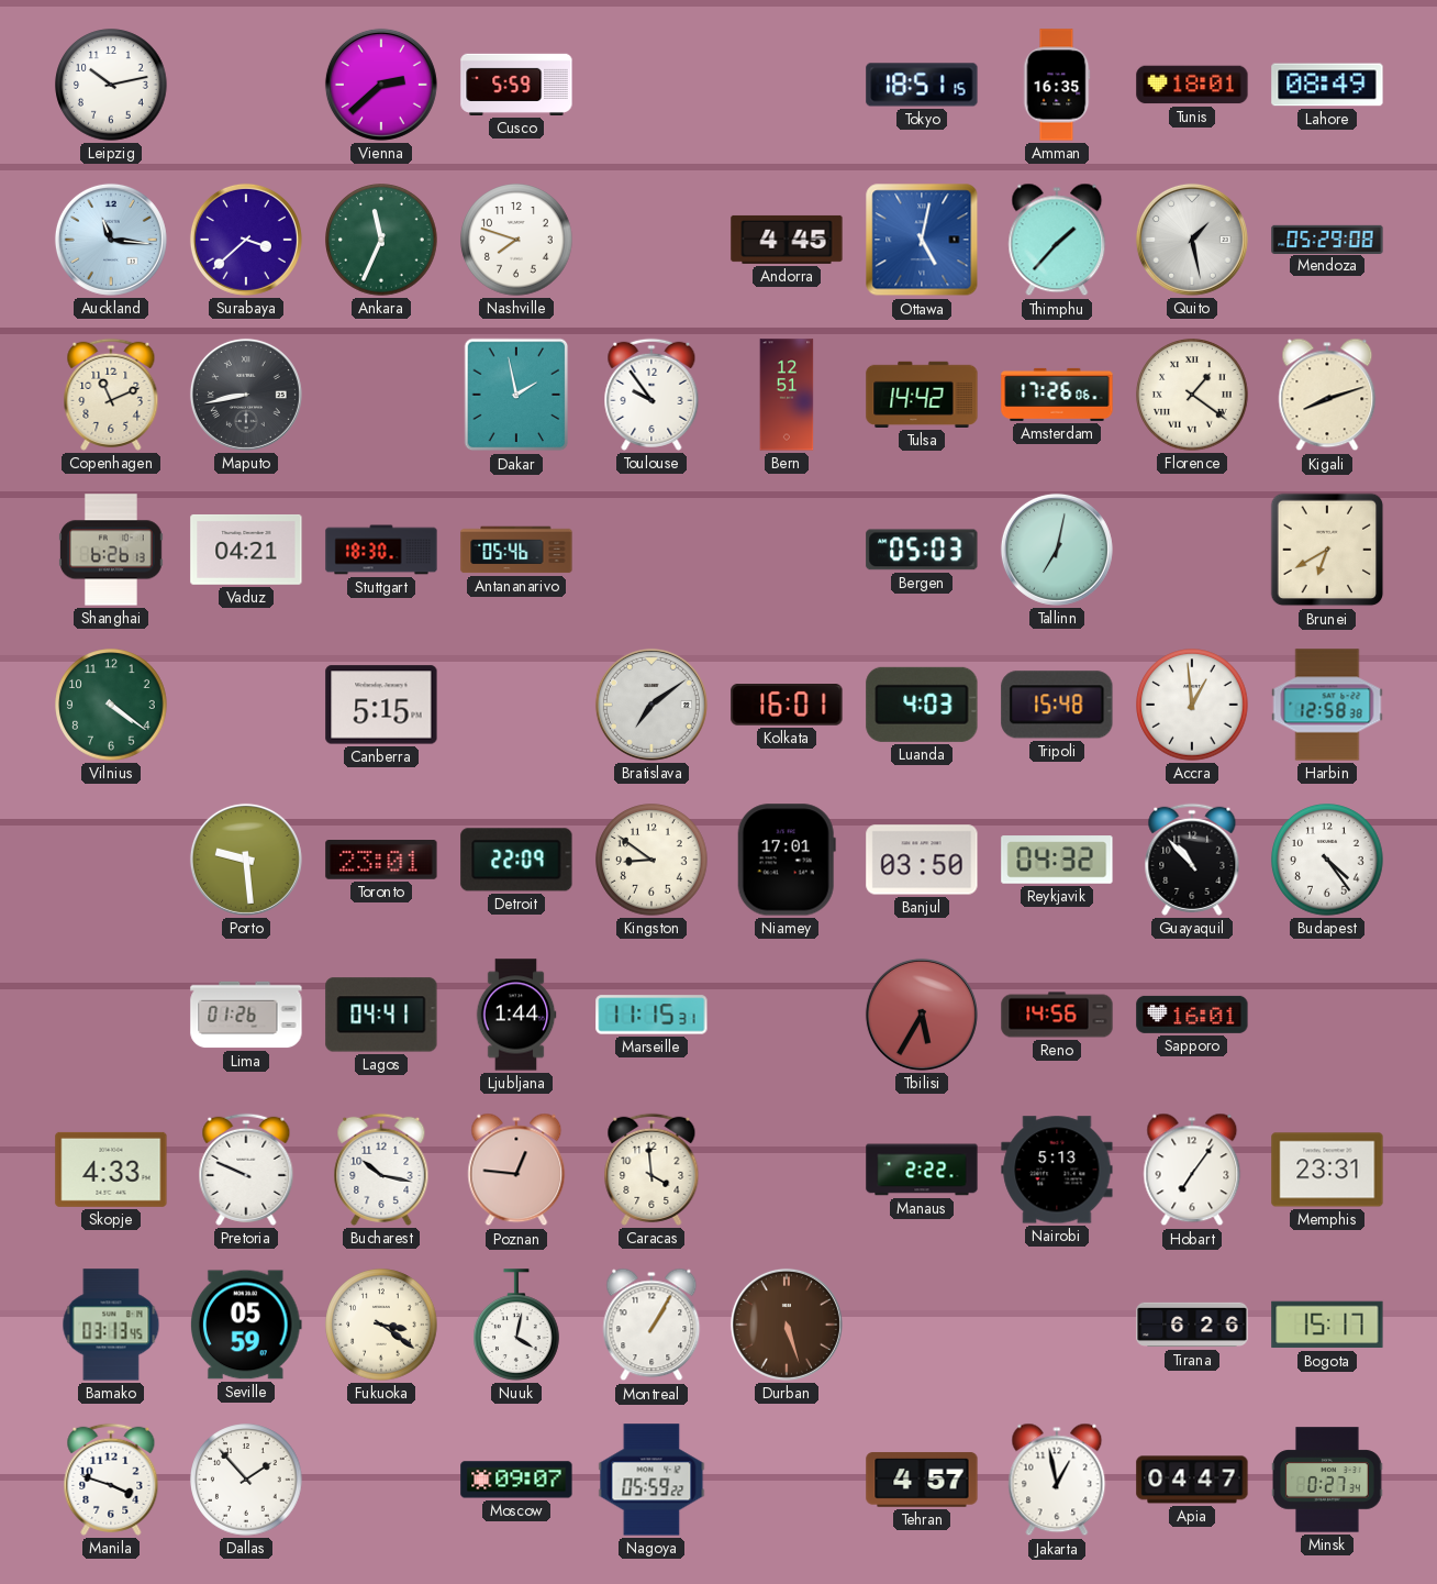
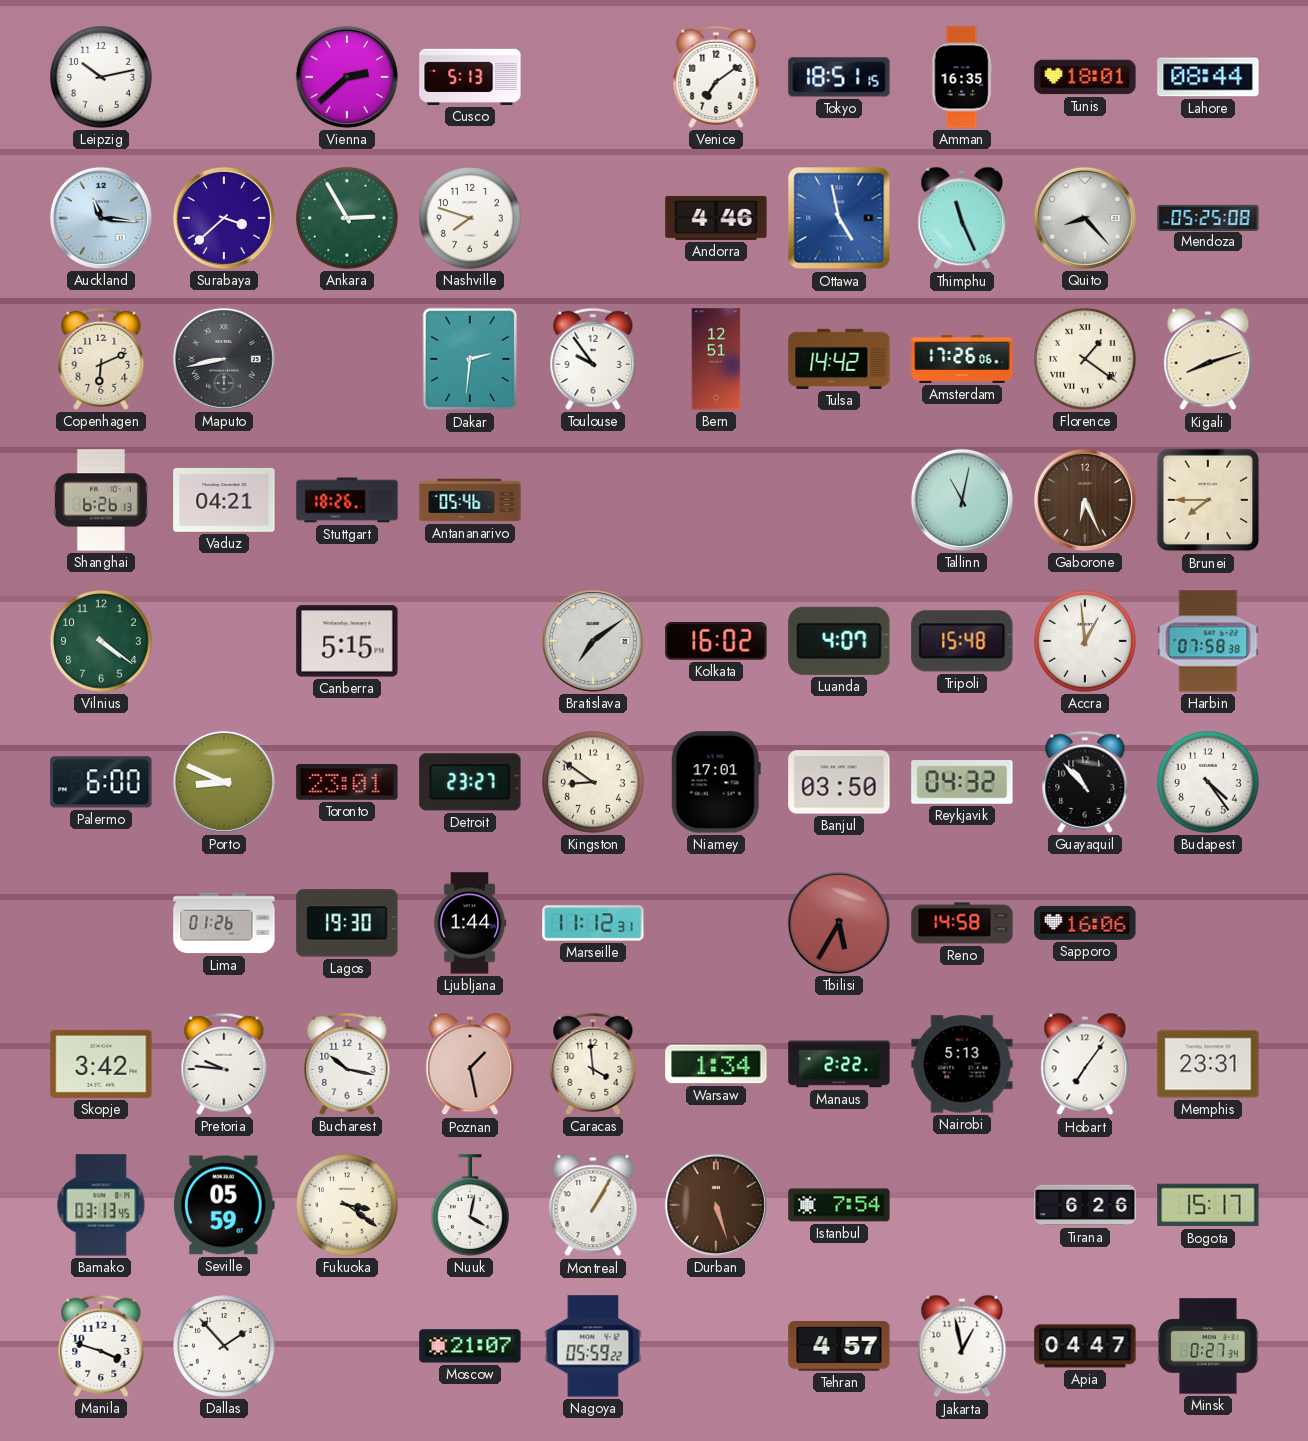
Cusco: 5:59 -> 5:13 (470, 77)
Venice: none -> 7:09 (716, 77)
Lahore: 08:49 -> 08:44 (1208, 77)
Ankara: 11:34 -> 2:55 (347, 218)
Andorra: 4:45 -> 4:46 (716, 218)
Ottawa: 5:02 -> 4:58 (839, 218)
Thimphu: 1:37 -> 11:26 (962, 218)
Quito: 1:28 -> 8:23 (1085, 218)
Mendoza: 05:29 -> 05:25 (1208, 217)
Copenhagen: 11:11 -> 6:11 (101, 359)
Dakar: 1:58 -> 2:31 (470, 359)
Stuttgart: 18:30 -> 18:26 (347, 500)
Bergen: 05:03 -> none (922, 550)
Tallinn: 7:02 -> 11:02 (962, 500)
Gaborone: none -> 6:26 (1085, 500)
Brunei: 6:40 -> 7:45 (1208, 500)
Kolkata: 16:01 -> 16:02 (716, 642)
Luanda: 4:03 -> 4:07 (839, 641)
Harbin: 12:58 -> 07:58 (1208, 641)
Palermo: none -> 6:00 (101, 782)
Porto: 9:29 -> 8:49 (224, 782)
Detroit: 22:09 -> 23:27 (470, 782)
Lagos: 04:41 -> 19:30 (347, 923)
Marseille: 11:15 -> 11:12 (593, 923)
Reno: 14:56 -> 14:58 (962, 923)
Sapporo: 16:01 -> 16:06 (1085, 923)
Skopje: 4:33 -> 3:42 (101, 1064)
Pretoria: 9:49 -> 9:46 (224, 1064)
Poznan: 12:46 -> 1:28 (470, 1064)
Warsaw: none -> 1:34 (716, 1064)
Istanbul: none -> 7:54 (839, 1205)
Moscow: 09:07 -> 21:07 (470, 1346)
